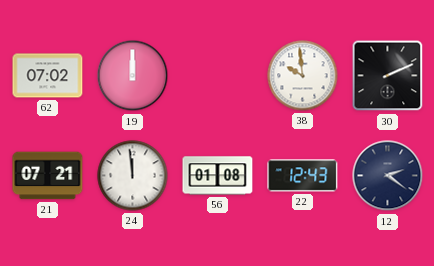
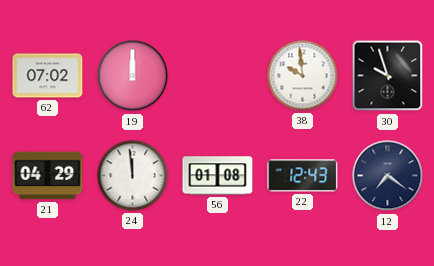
30: 2:11 -> 9:57 (388, 76)
21: 07:21 -> 04:29 (48, 176)
12: 2:21 -> 7:21 (388, 176)
